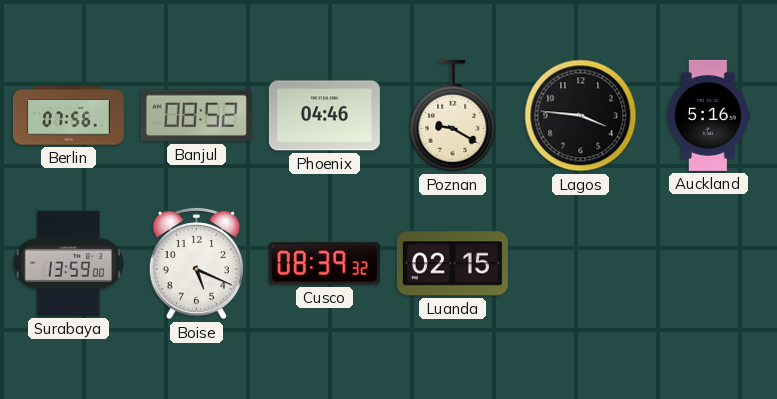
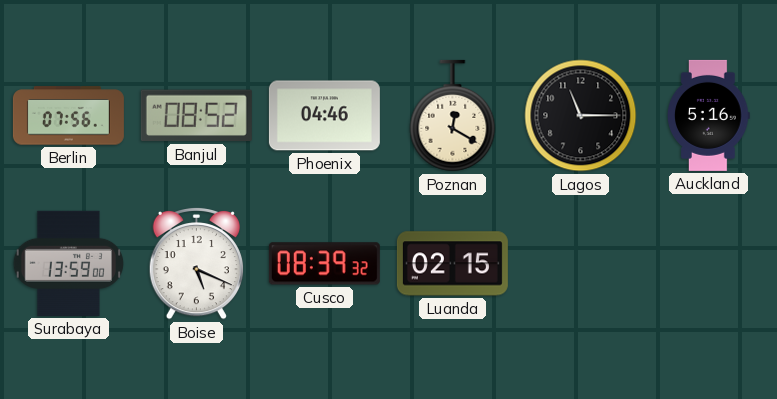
Poznan: 9:20 -> 12:20 (453, 116)
Lagos: 3:46 -> 11:15 (581, 116)
